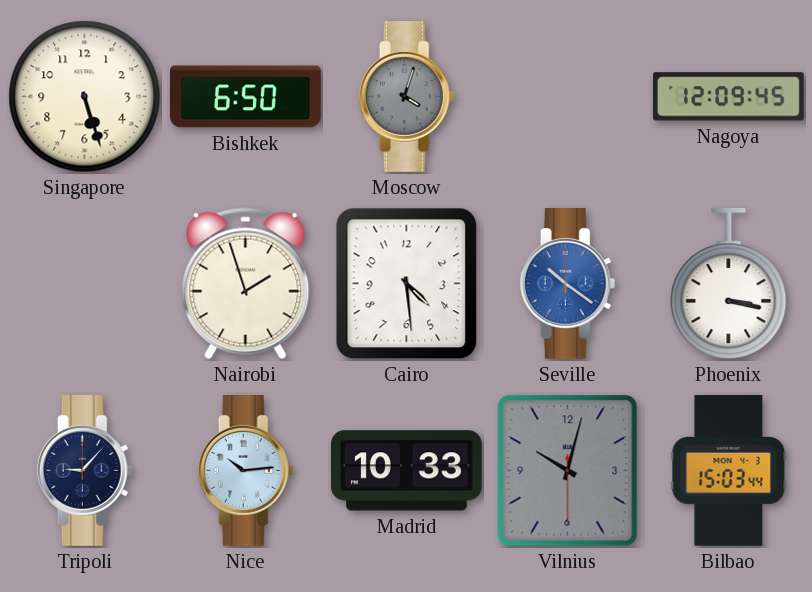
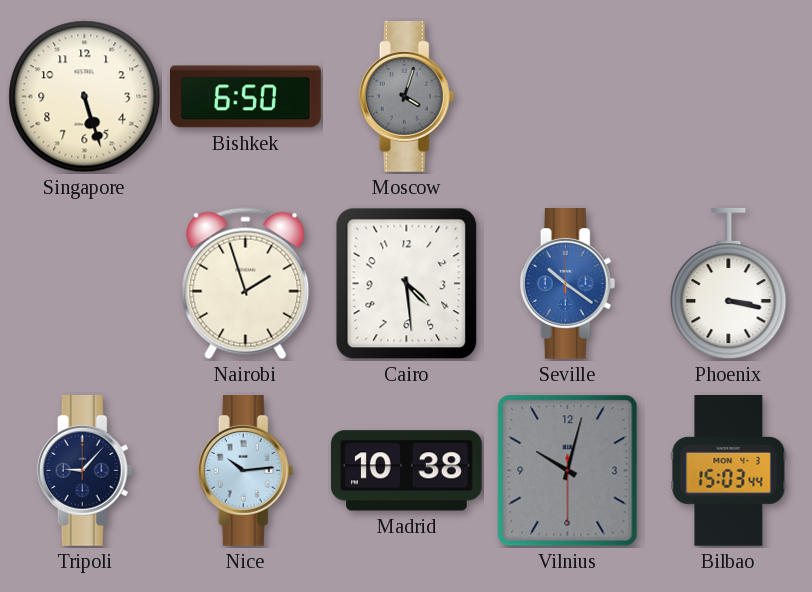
Nagoya: 12:09 -> none (728, 97)
Madrid: 10:33 -> 10:38 (407, 471)
